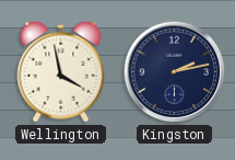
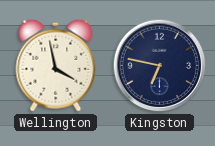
Kingston: 2:13 -> 6:47 (160, 66)
